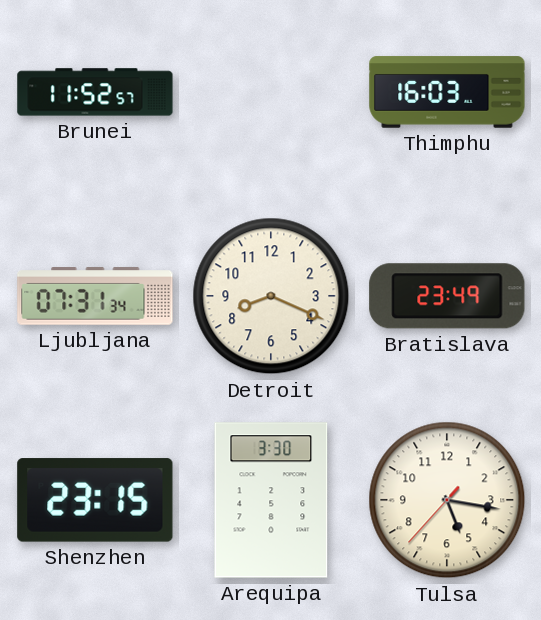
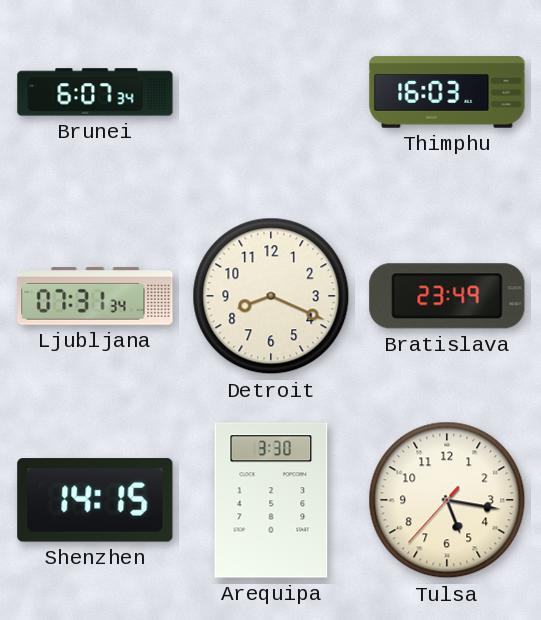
Brunei: 11:52 -> 6:07 (95, 92)
Shenzhen: 23:15 -> 14:15 (95, 500)
